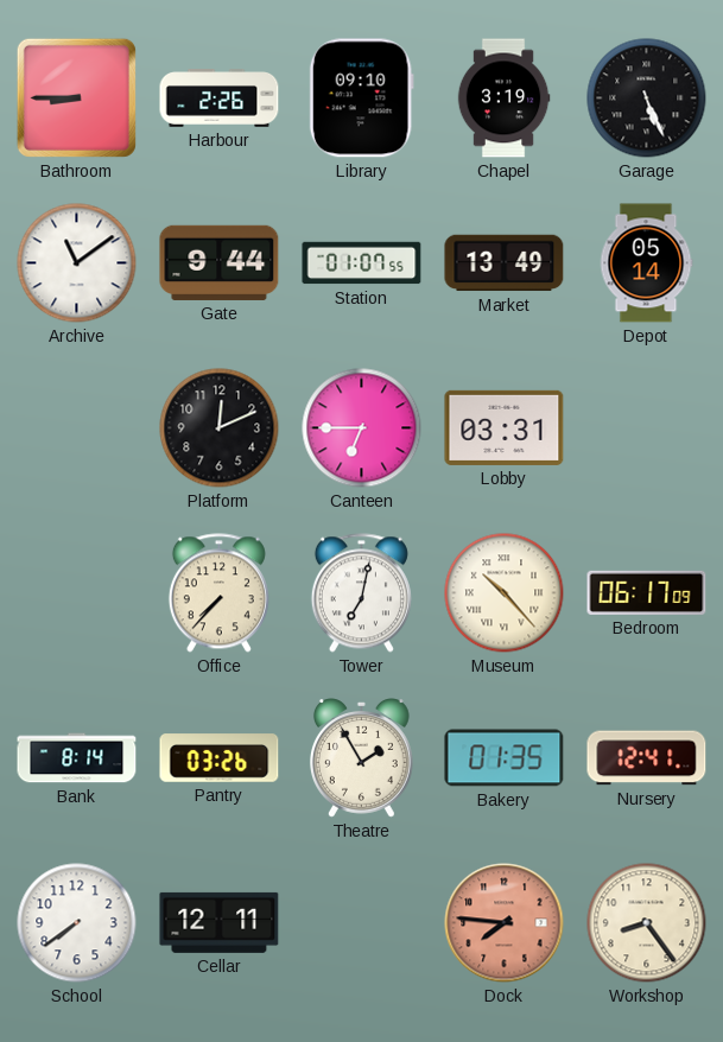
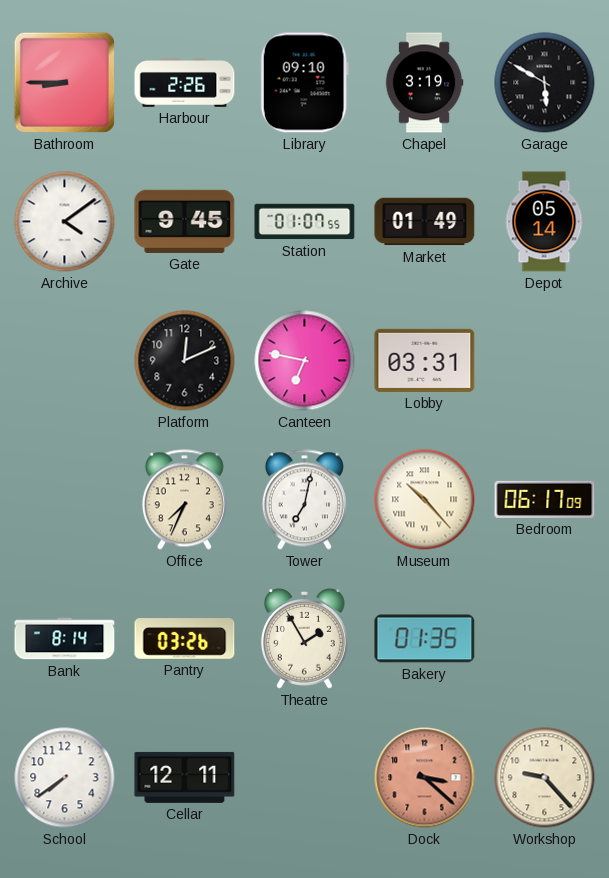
Garage: 5:26 -> 5:50 (545, 83)
Archive: 11:09 -> 4:09 (65, 222)
Gate: 9:44 -> 9:45 (185, 221)
Market: 13:49 -> 01:49 (425, 222)
Canteen: 6:45 -> 6:47 (305, 361)
Office: 7:37 -> 7:34 (184, 500)
Nursery: 12:41 -> none (647, 758)
Dock: 7:46 -> 3:22 (425, 778)
Workshop: 8:24 -> 9:23 (545, 778)
